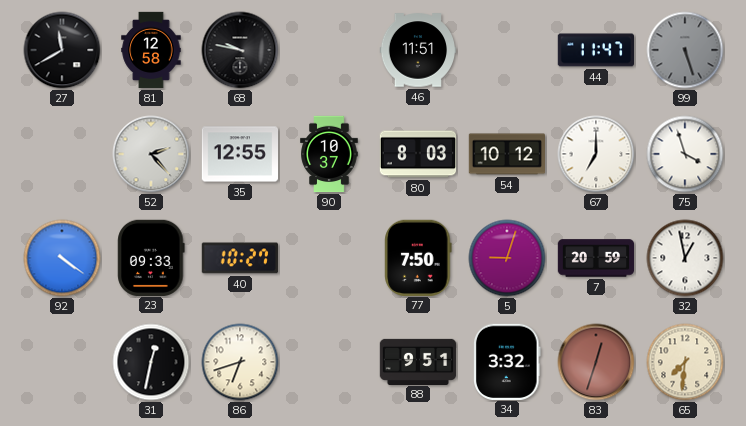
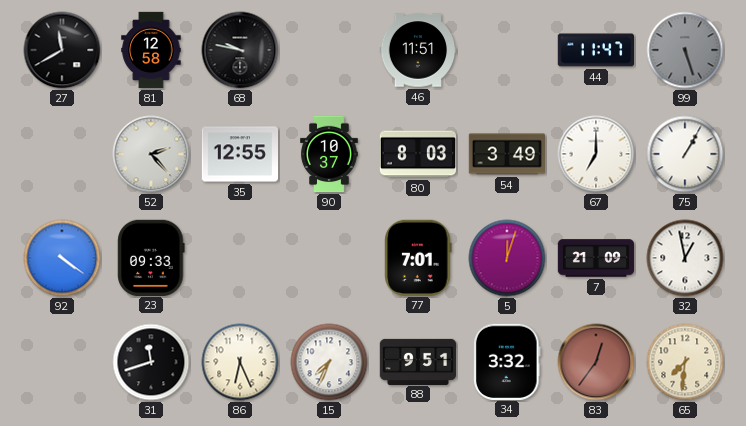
54: 10:12 -> 3:49 (506, 154)
75: 3:57 -> 1:05 (685, 154)
40: 10:27 -> none (240, 258)
77: 7:50 -> 7:01 (418, 257)
5: 9:03 -> 12:03 (507, 258)
7: 20:59 -> 21:09 (596, 258)
31: 12:32 -> 11:42 (151, 362)
86: 6:42 -> 6:26 (240, 362)
15: none -> 7:34 (329, 362)
83: 12:33 -> 12:36 (596, 362)
